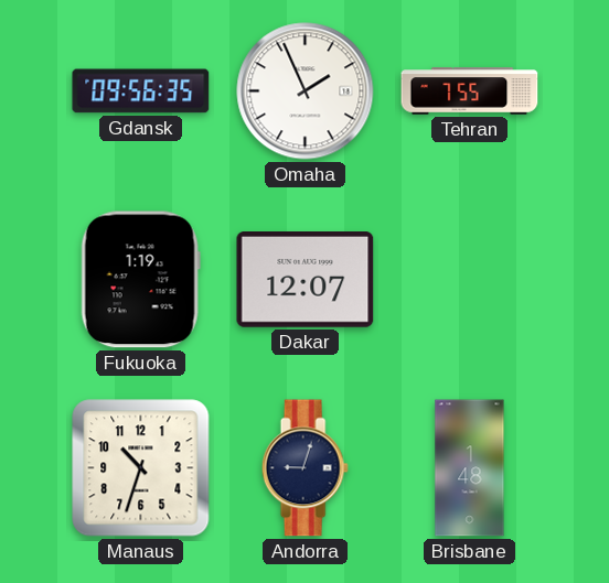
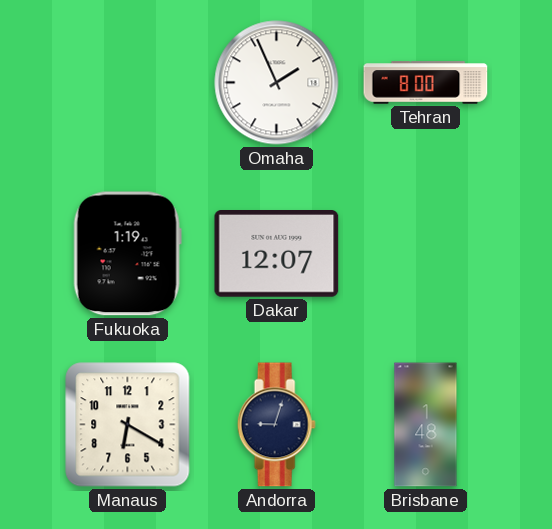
Gdansk: 09:56 -> none (141, 91)
Tehran: 7:55 -> 8:00 (426, 83)
Manaus: 10:33 -> 6:20 (128, 425)
